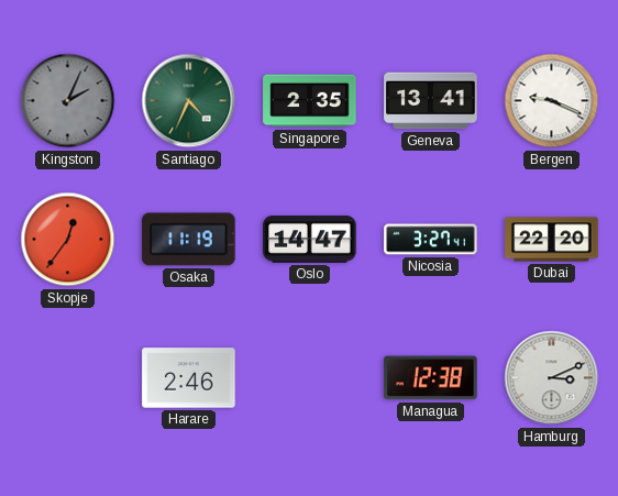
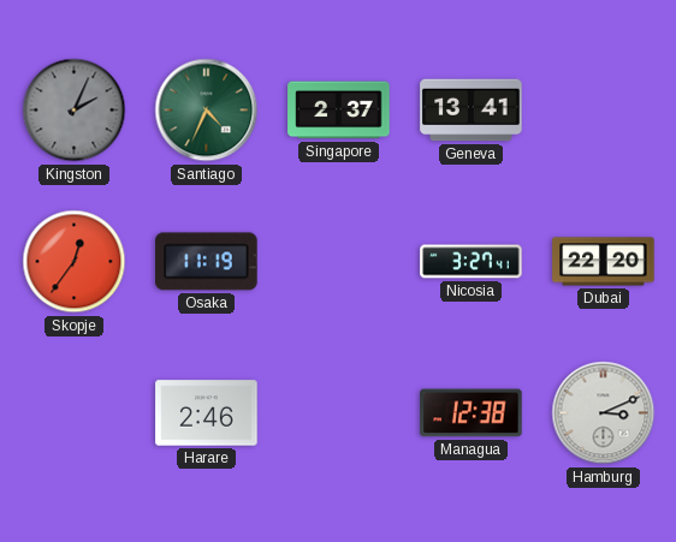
Singapore: 2:35 -> 2:37 (339, 111)
Bergen: 9:19 -> none (552, 101)
Oslo: 14:47 -> none (310, 240)
